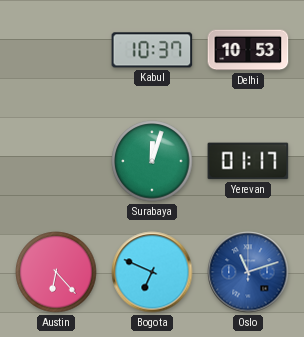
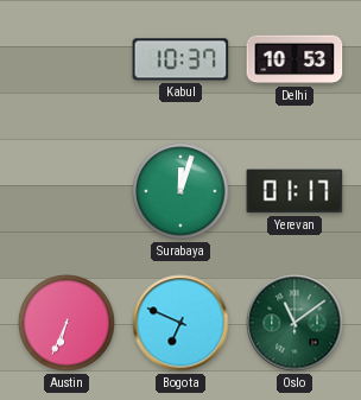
Austin: 6:23 -> 6:34 (66, 323)
Oslo: 11:12 -> 11:09 (294, 323)
Oslo dial: blue -> green (294, 323)
